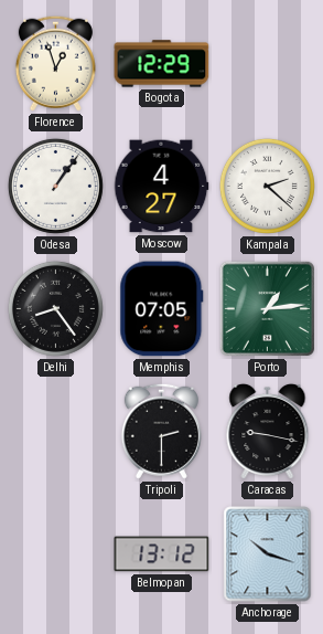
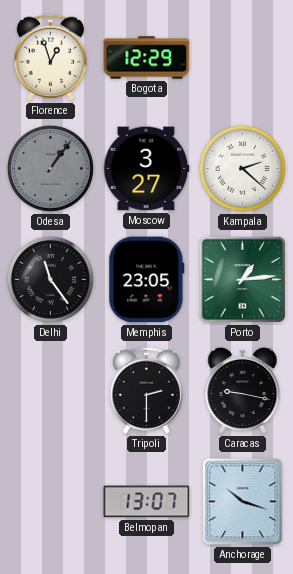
Odesa dial: white -> grey (50, 168)
Moscow: 4:27 -> 3:27 (146, 169)
Delhi: 8:24 -> 11:24 (50, 279)
Memphis: 07:05 -> 23:05 (147, 280)
Belmopan: 13:12 -> 13:07 (147, 502)
